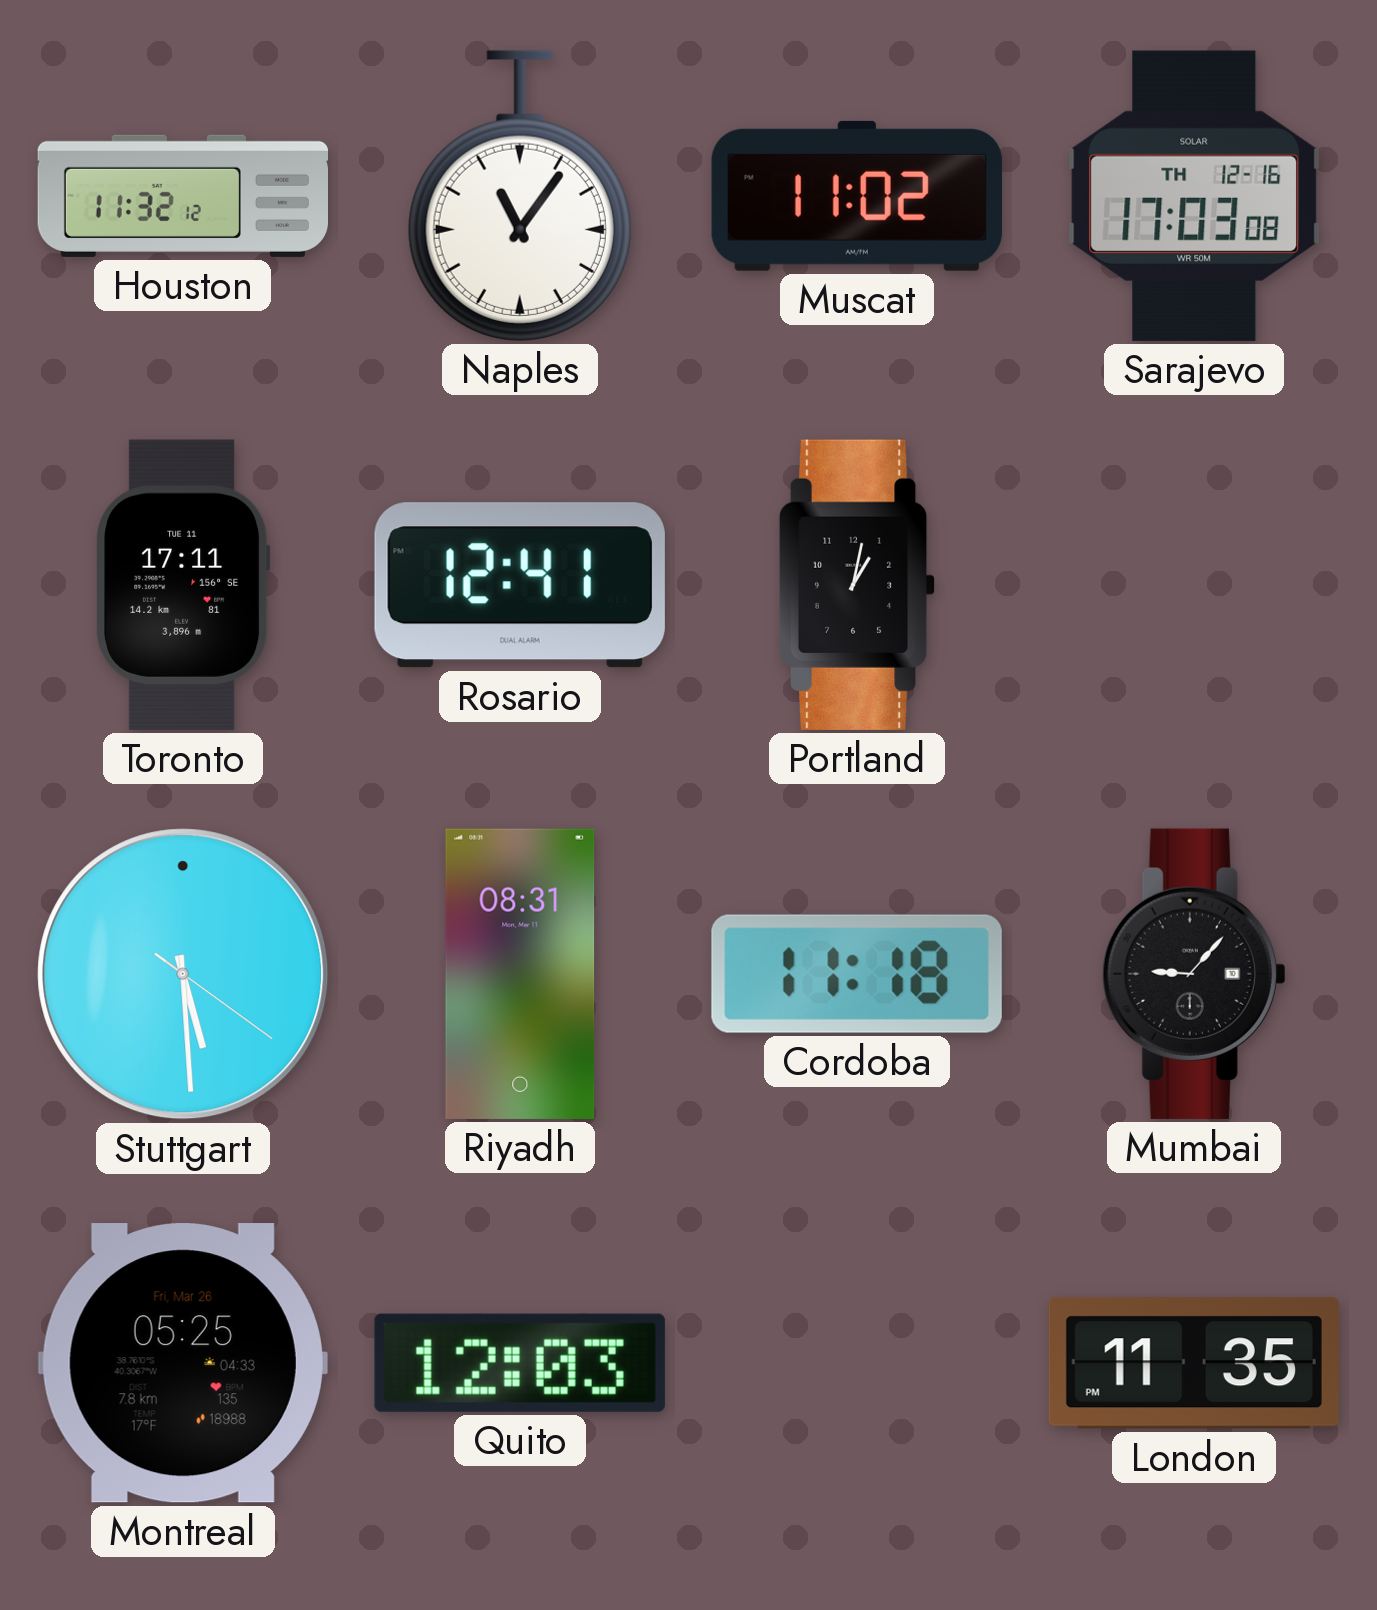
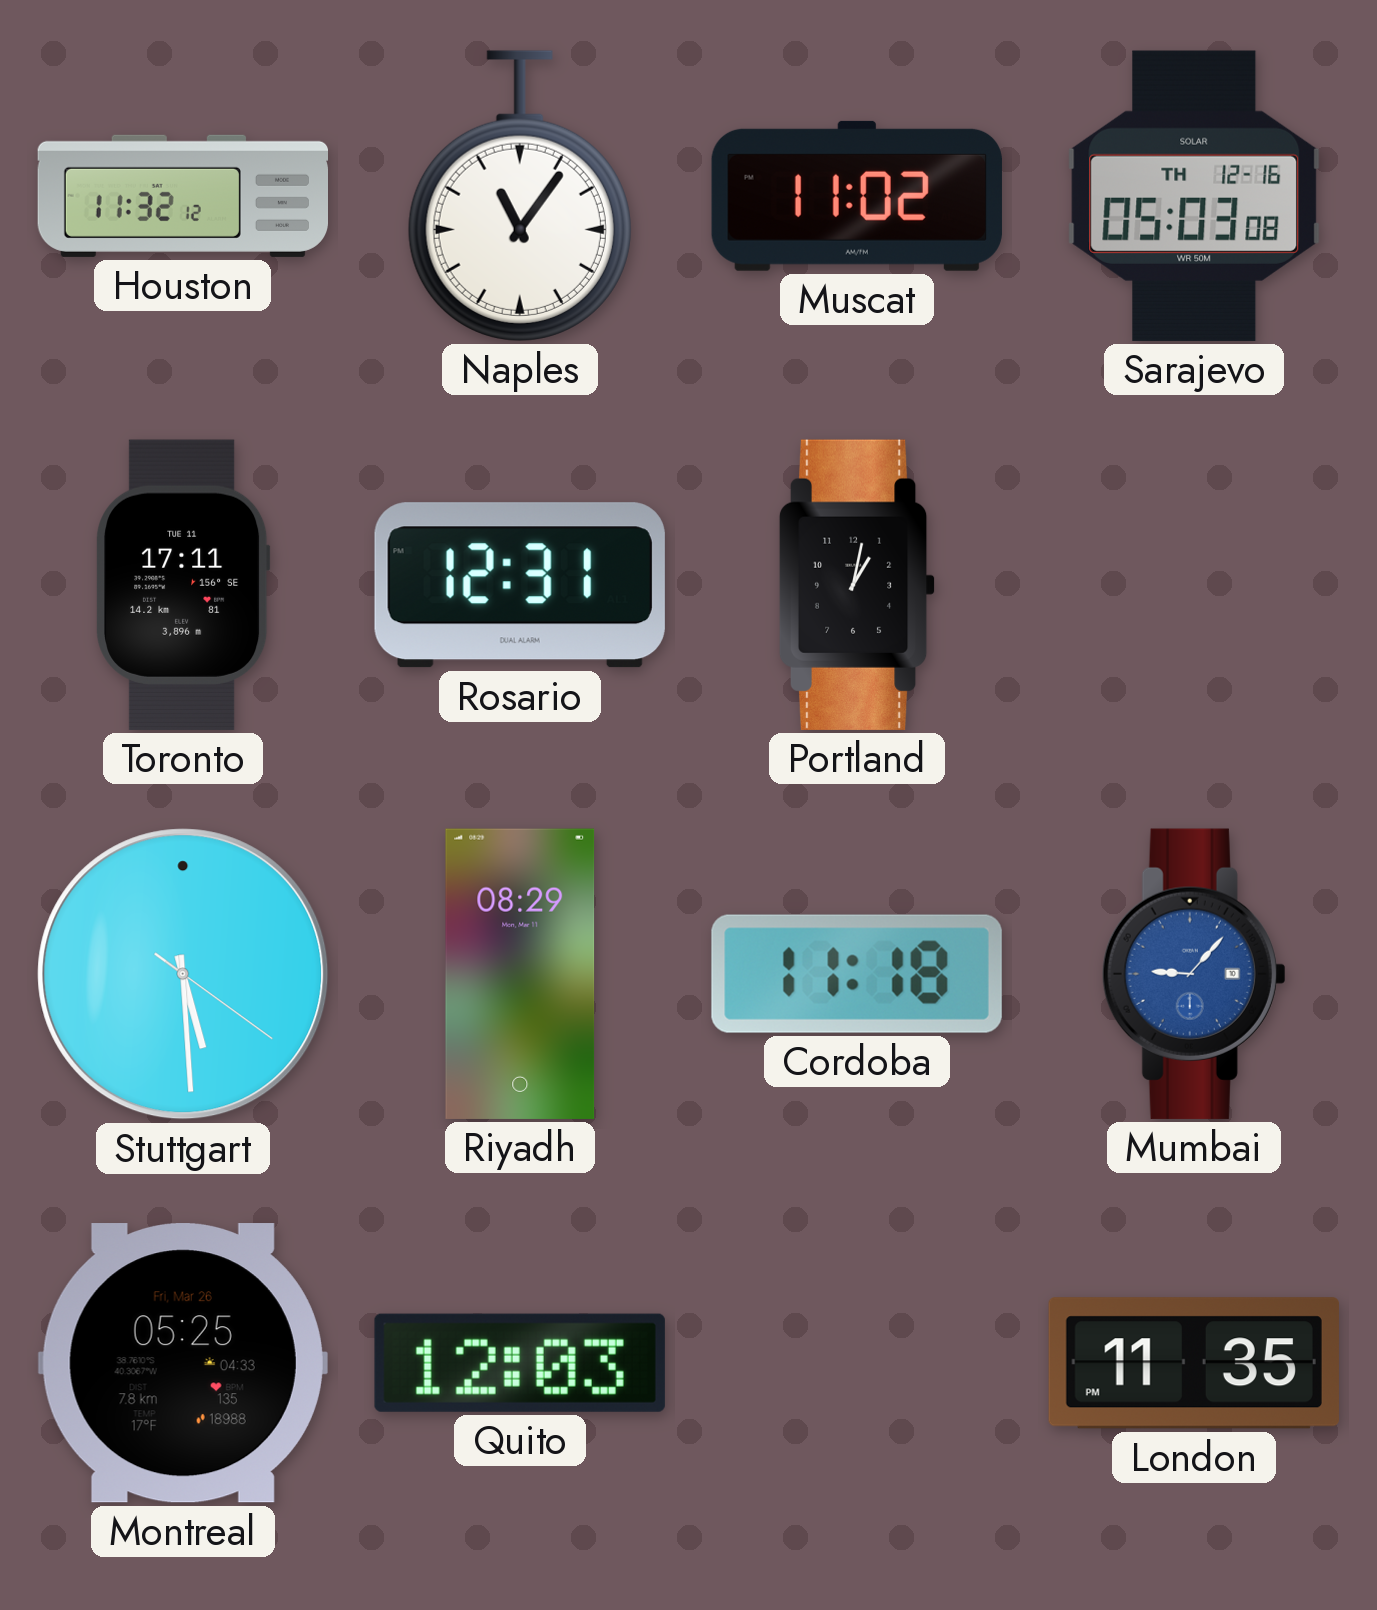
Sarajevo: 17:03 -> 05:03 (1194, 196)
Rosario: 12:41 -> 12:31 (520, 585)
Riyadh: 08:31 -> 08:29 (520, 974)
Mumbai dial: black -> blue (1194, 974)
